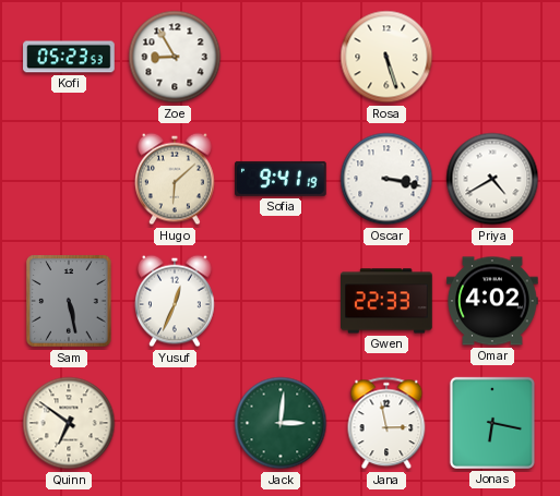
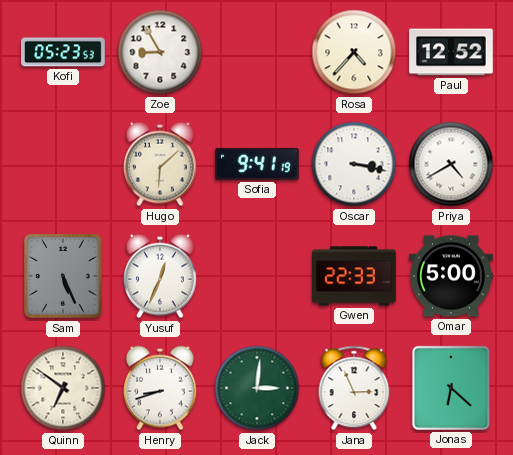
Rosa: 5:27 -> 4:37 (354, 52)
Paul: none -> 12:52 (451, 52)
Sam: 5:28 -> 5:26 (63, 276)
Omar: 4:02 -> 5:00 (451, 276)
Henry: none -> 8:42 (161, 388)
Jana: 2:58 -> 2:56 (354, 388)
Jonas: 6:17 -> 6:22 (451, 388)
